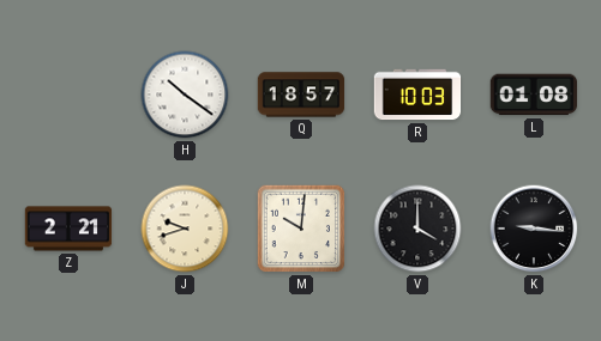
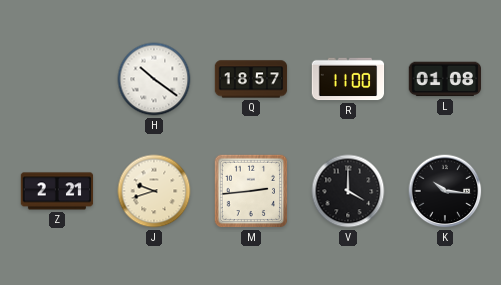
R: 10:03 -> 11:00 (348, 79)
M: 10:01 -> 2:44 (251, 191)
K: 9:16 -> 10:16 (445, 191)
